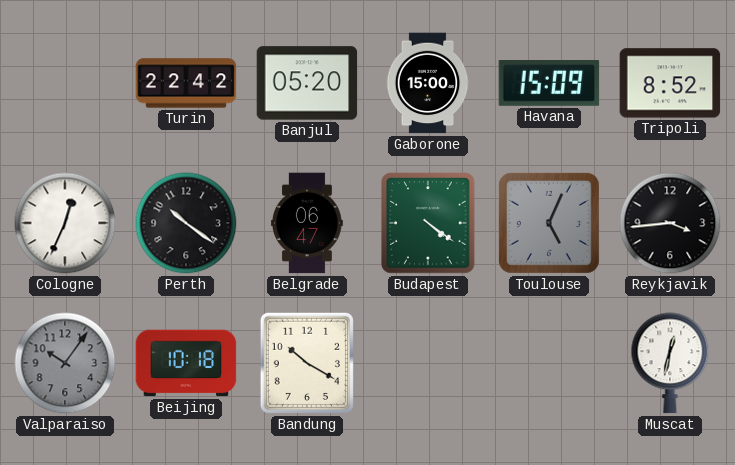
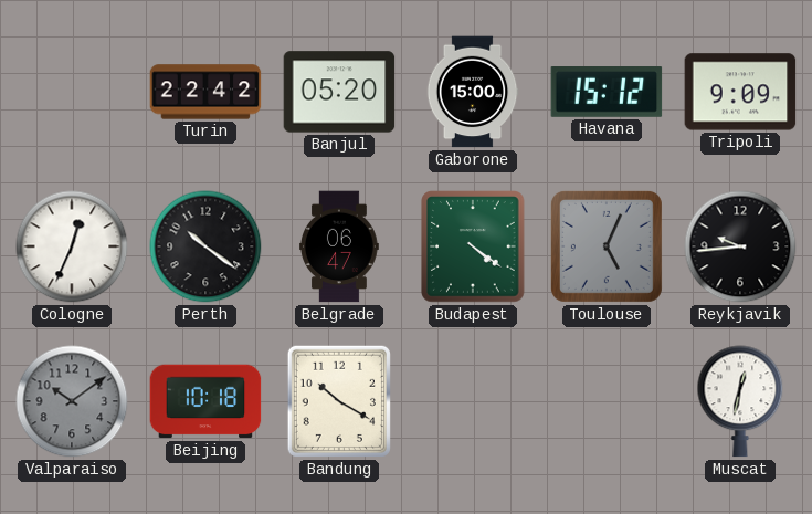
Havana: 15:09 -> 15:12 (607, 93)
Tripoli: 8:52 -> 9:09 (740, 92)
Reykjavik: 3:44 -> 9:44 (740, 246)
Valparaiso: 10:06 -> 10:09 (72, 401)
